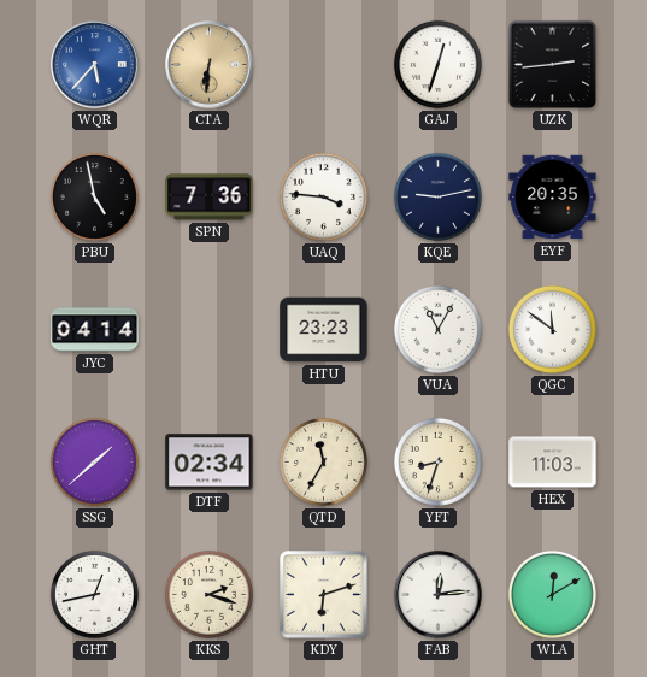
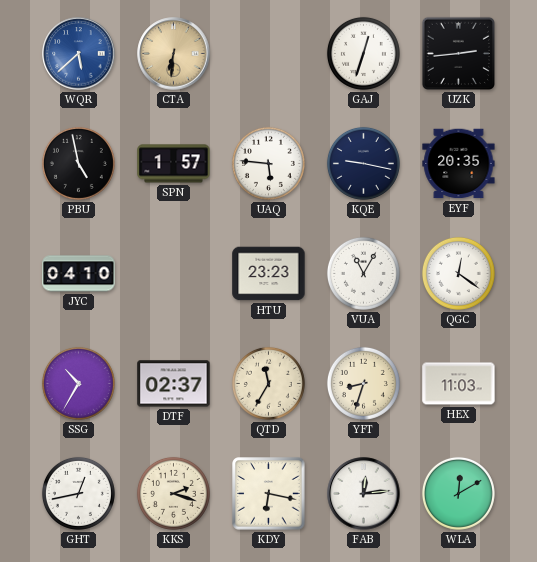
WQR: 5:37 -> 5:38 (79, 54)
SPN: 7:36 -> 1:57 (174, 164)
UAQ: 3:46 -> 5:46 (268, 163)
KQE: 9:13 -> 9:17 (363, 163)
JYC: 04:14 -> 04:10 (79, 274)
QGC: 11:51 -> 12:21 (458, 273)
SSG: 1:38 -> 10:35 (78, 383)
DTF: 02:34 -> 02:37 (174, 384)
KDY: 6:12 -> 6:17 (269, 494)
